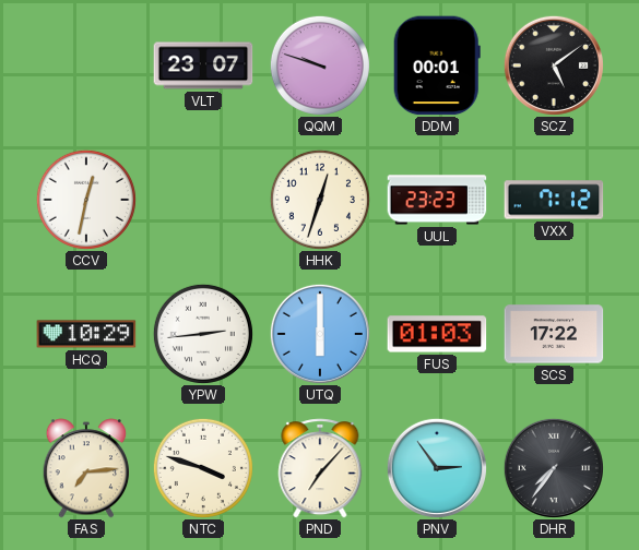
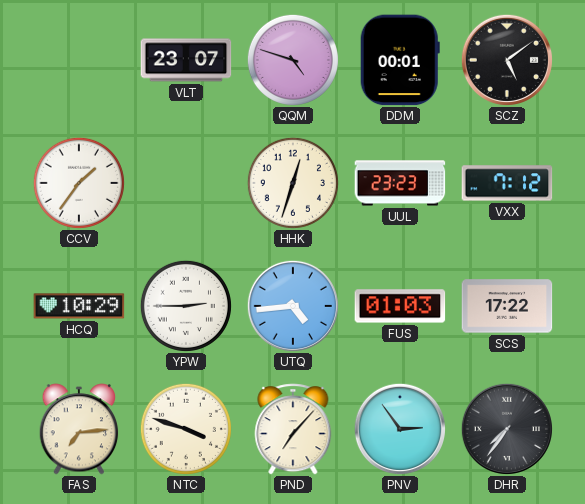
QQM: 9:48 -> 4:48 (293, 60)
CCV: 12:32 -> 1:36 (79, 183)
YPW: 2:44 -> 2:45 (186, 306)
UTQ: 6:00 -> 4:44 (293, 306)
